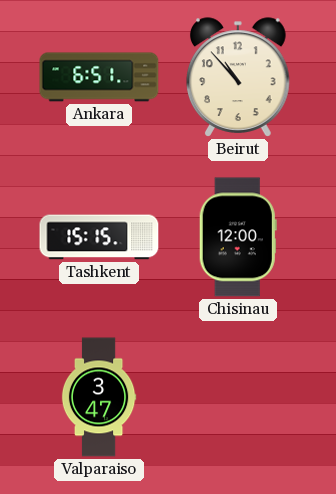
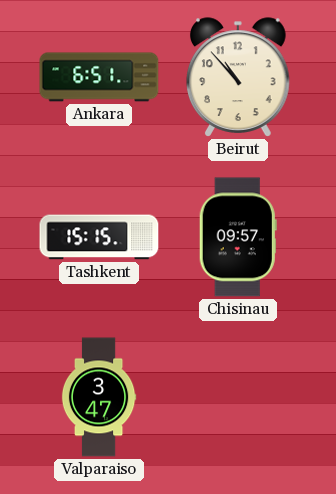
Chisinau: 12:00 -> 09:57 (238, 237)
